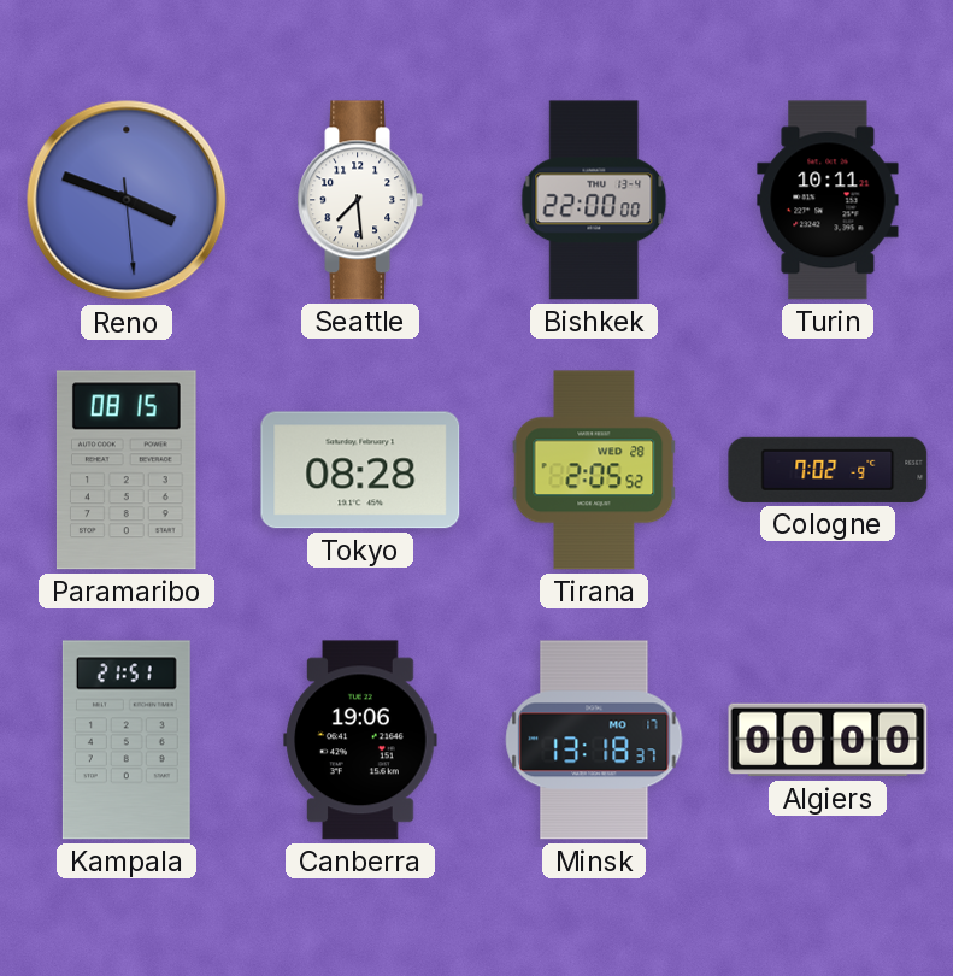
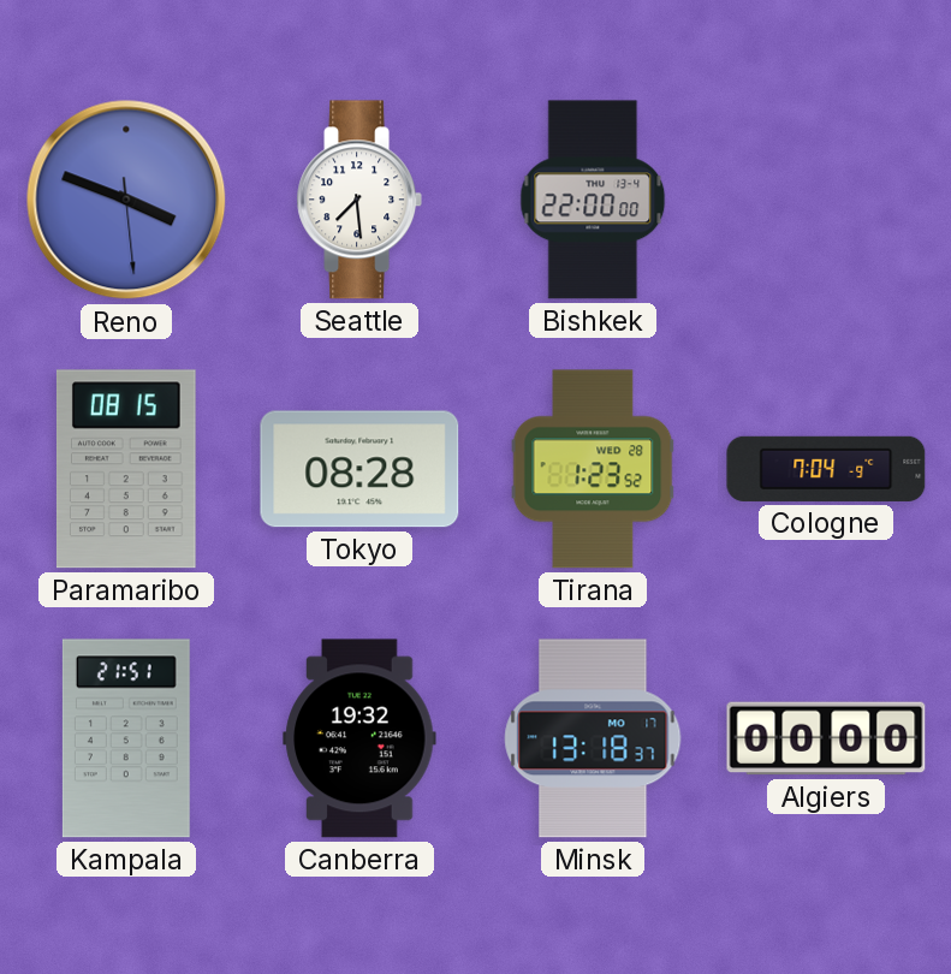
Turin: 10:11 -> none (828, 200)
Tirana: 2:05 -> 1:23 (593, 469)
Cologne: 7:02 -> 7:04 (826, 469)
Canberra: 19:06 -> 19:32 (359, 738)
